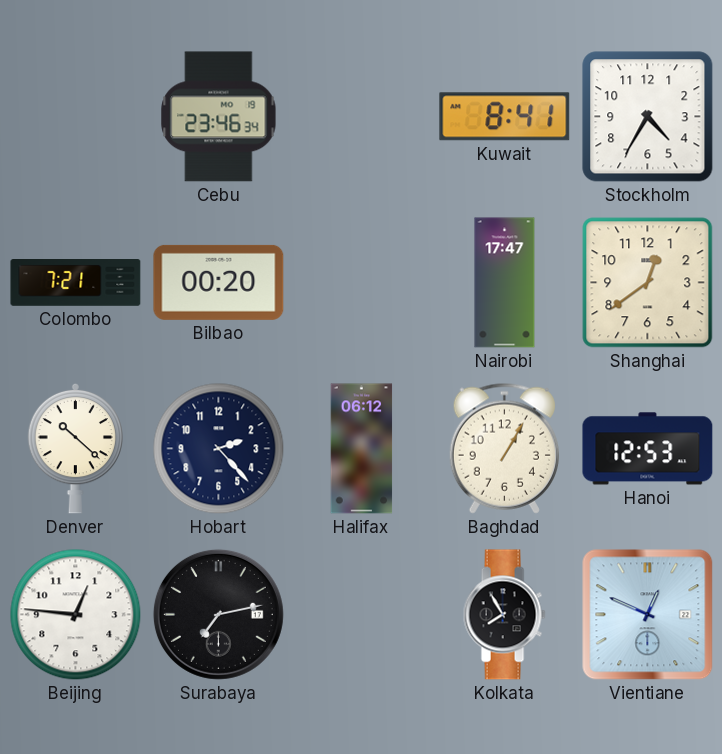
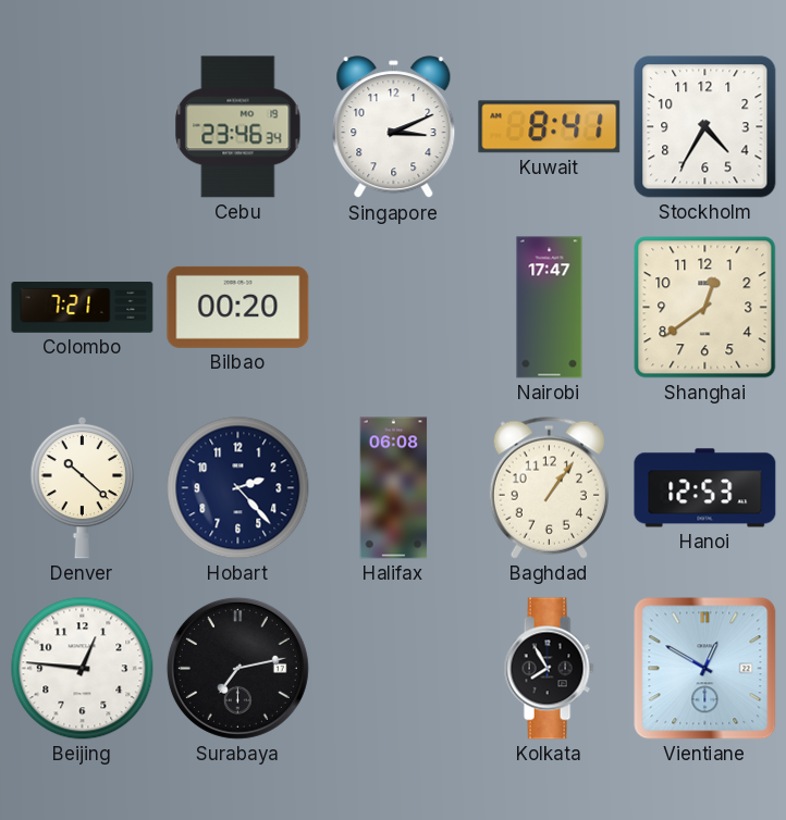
Singapore: none -> 3:11 (394, 127)
Halifax: 06:12 -> 06:08 (394, 488)
Baghdad: 1:05 -> 1:06 (549, 487)
Vientiane: 12:49 -> 12:50 (705, 669)
